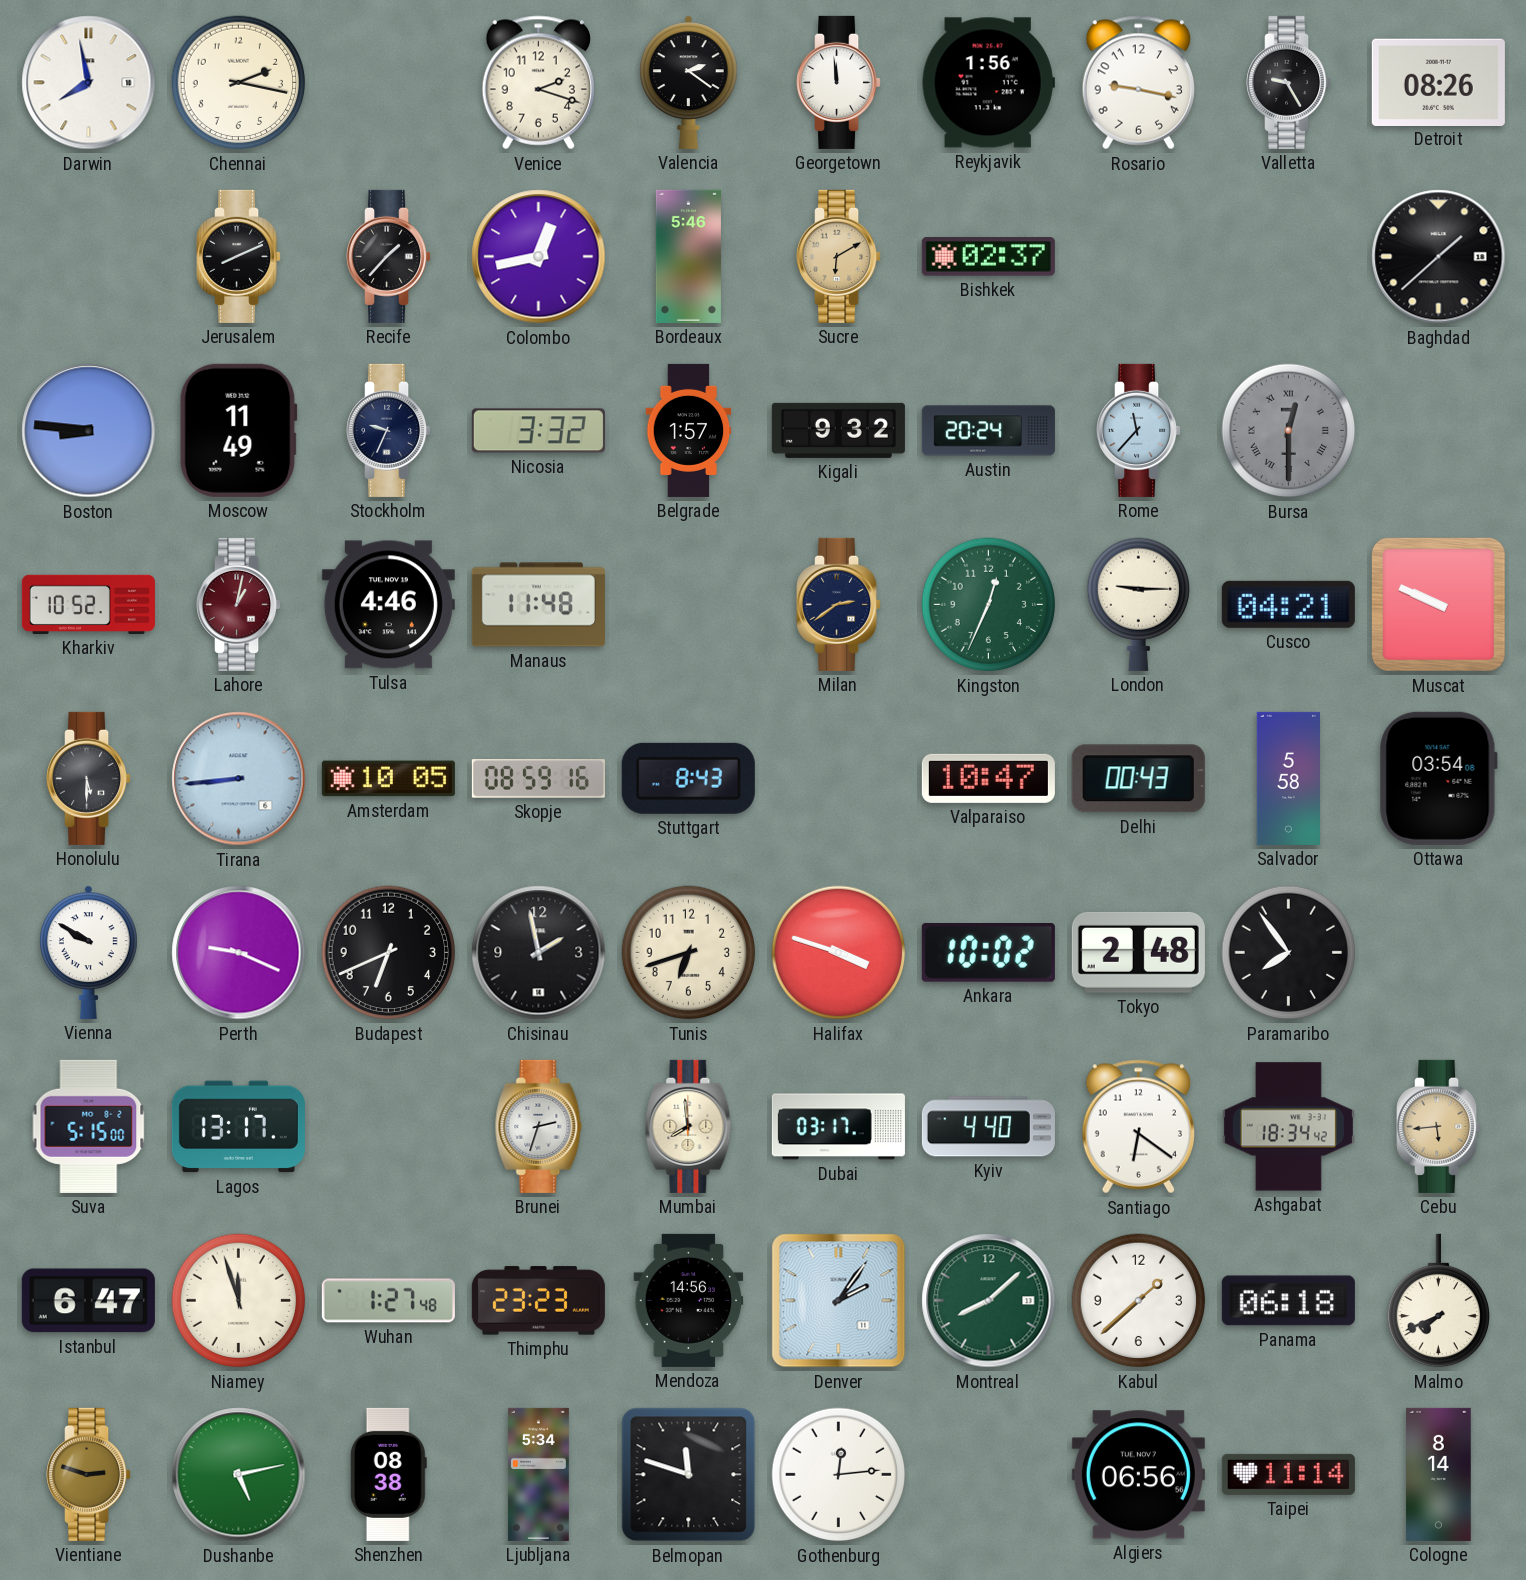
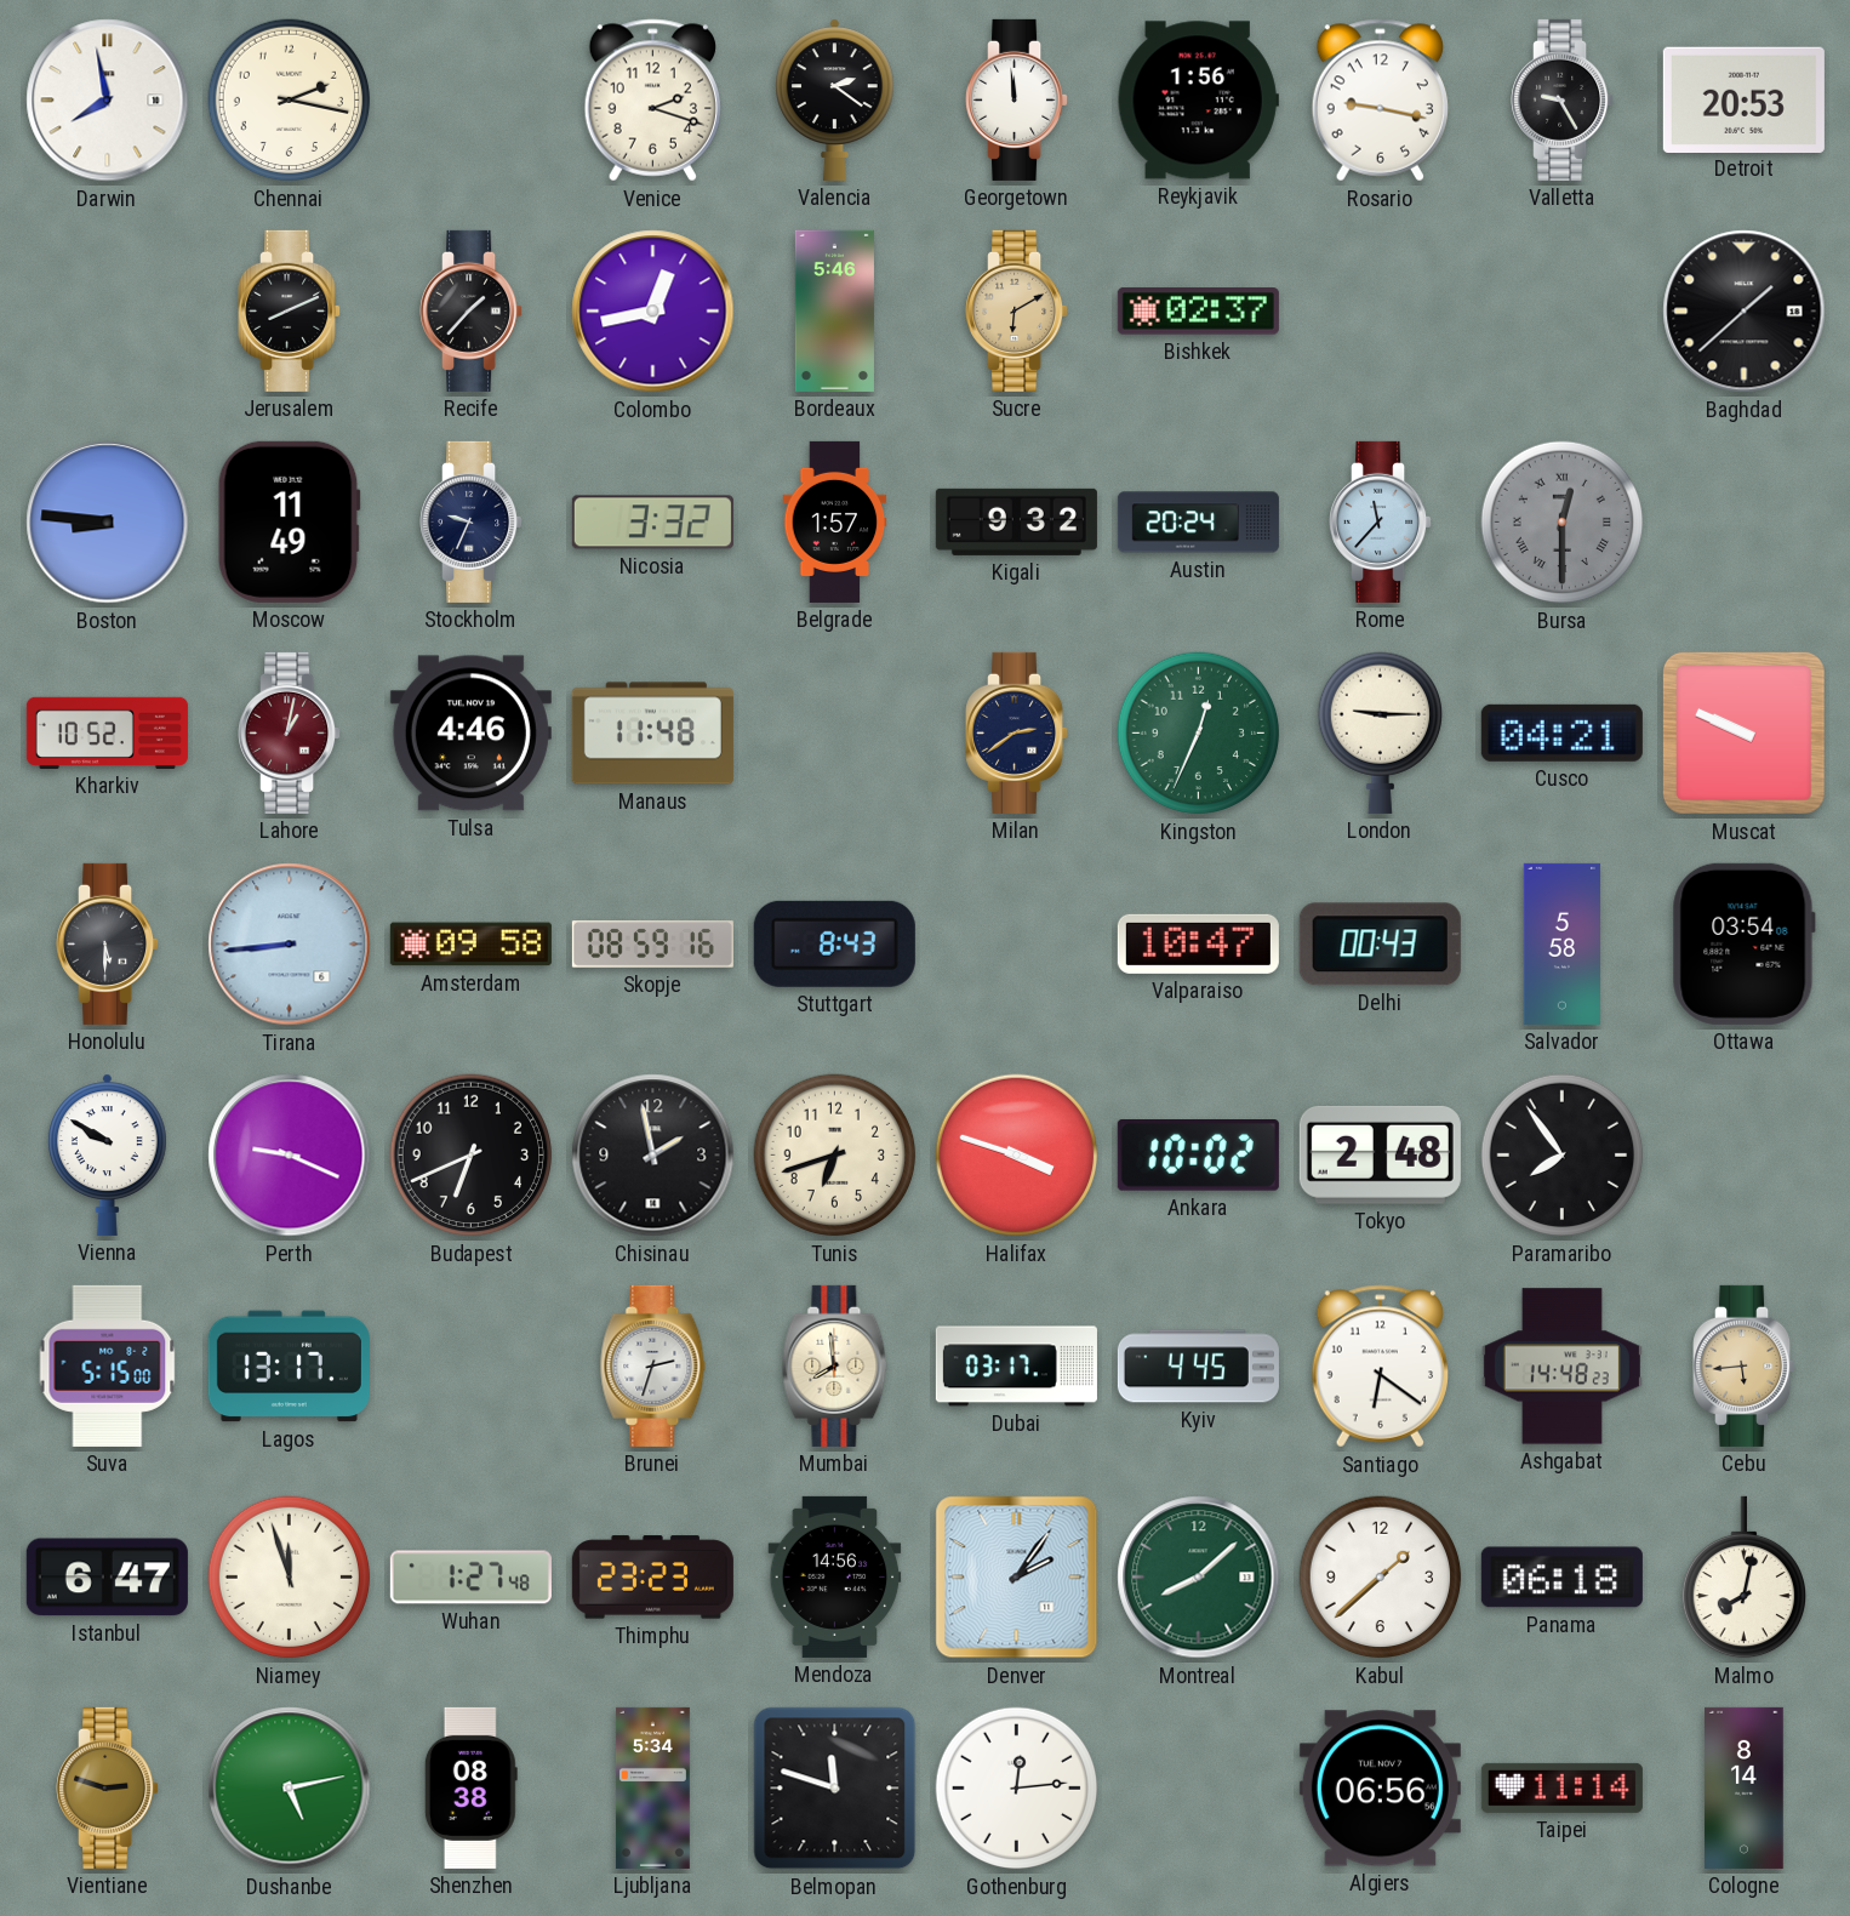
Detroit: 08:26 -> 20:53 (1743, 99)
Amsterdam: 10:05 -> 09:58 (470, 945)
Kyiv: 4:40 -> 4:45 (1198, 1367)
Ashgabat: 18:34 -> 14:48 (1561, 1367)
Malmo: 7:41 -> 8:02 (1743, 1578)
